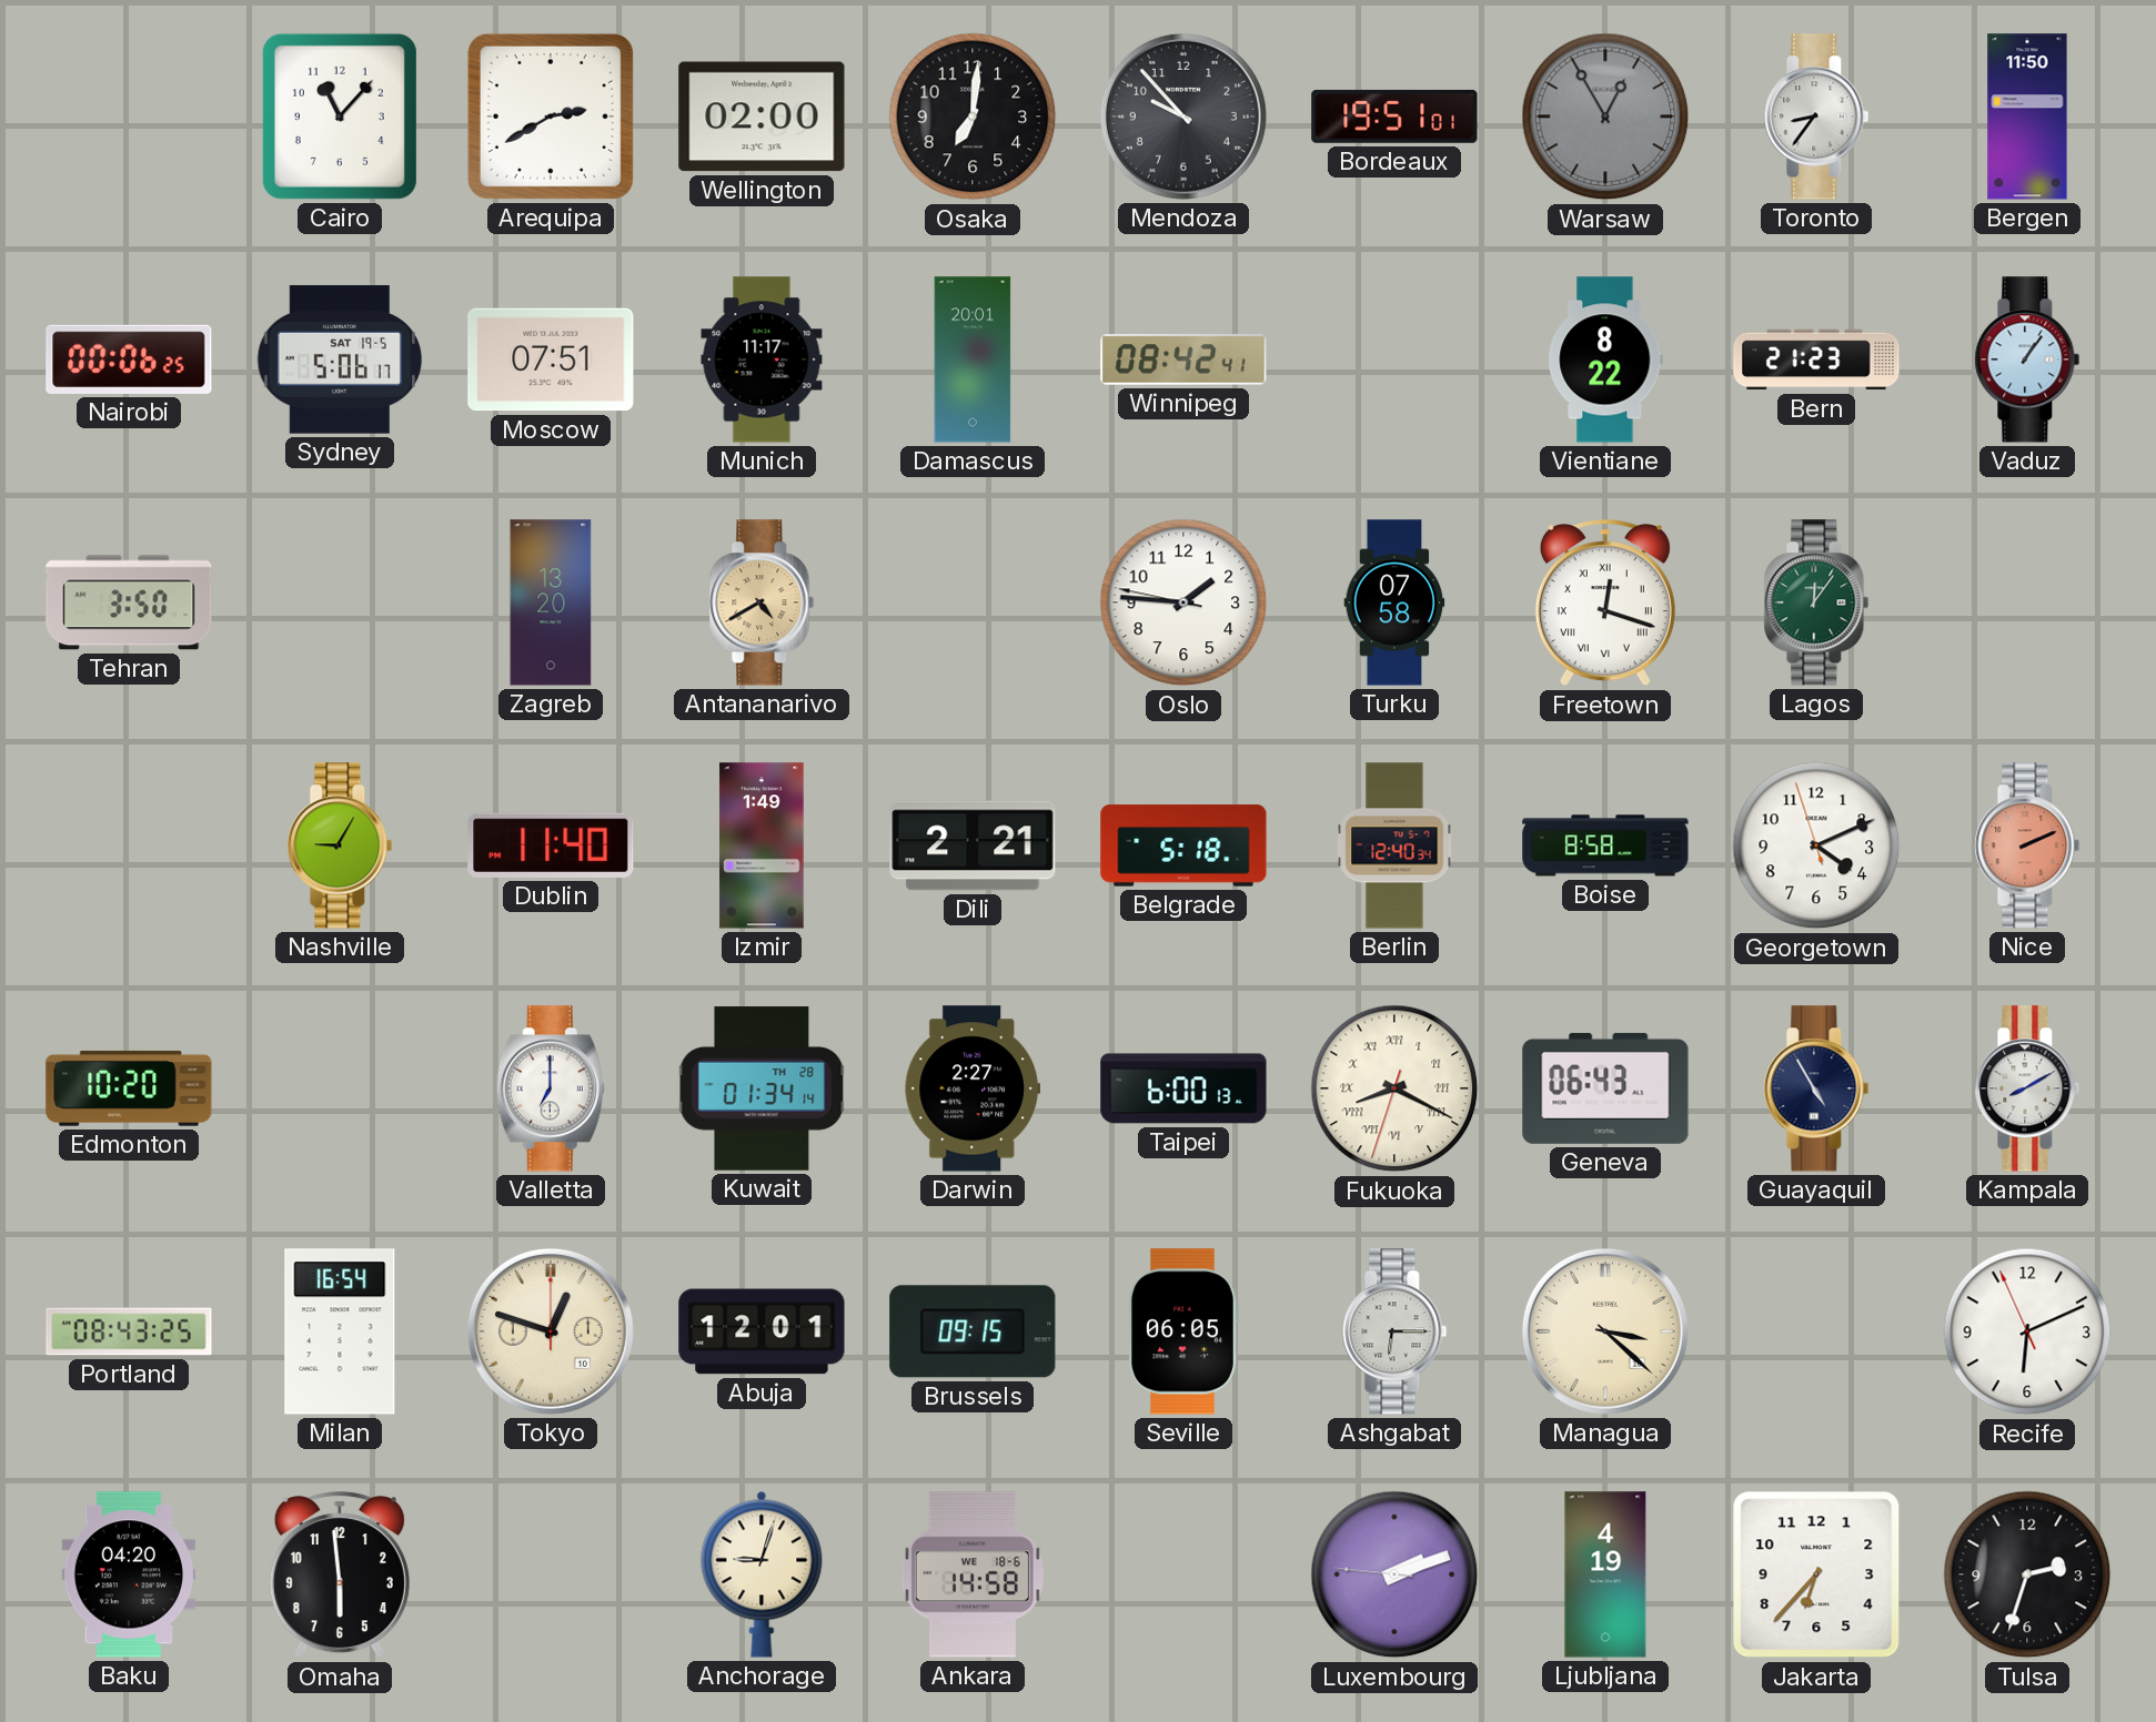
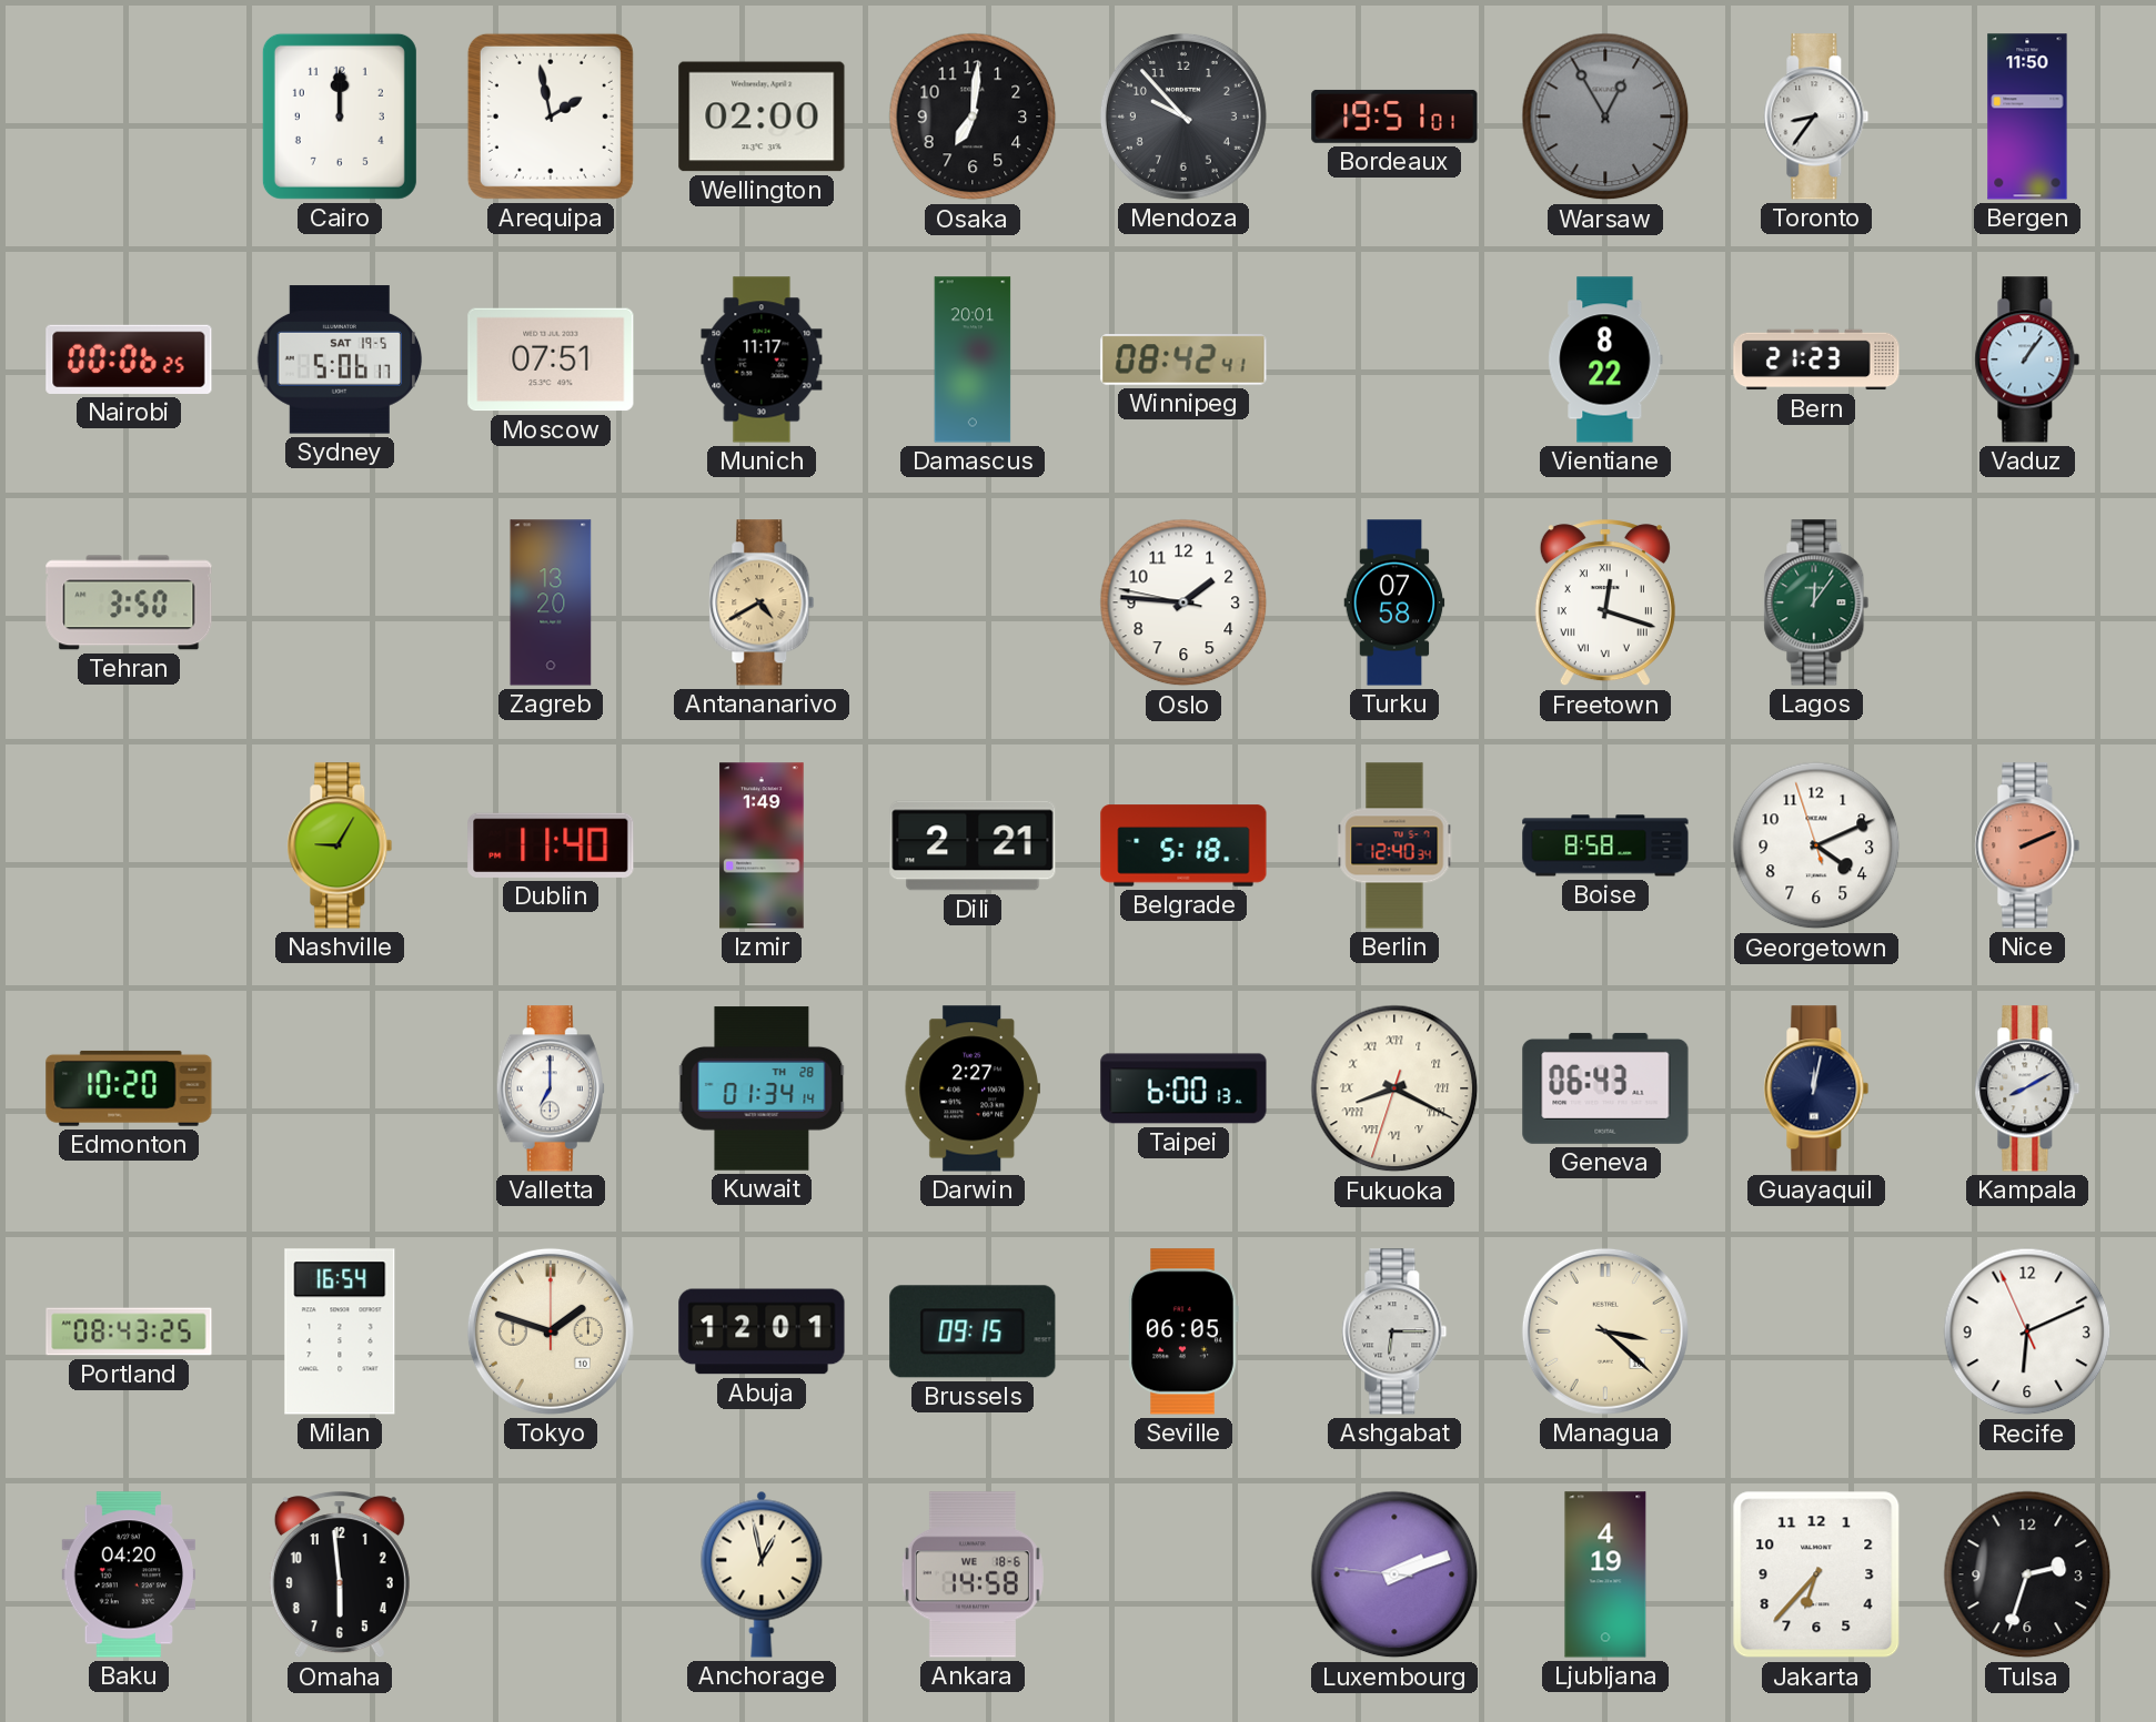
Cairo: 11:07 -> 12:00 (340, 117)
Arequipa: 2:40 -> 1:58 (551, 117)
Guayaquil: 4:55 -> 12:02 (1816, 1088)
Tokyo: 12:48 -> 1:48 (551, 1331)
Anchorage: 9:03 -> 12:58 (762, 1574)
